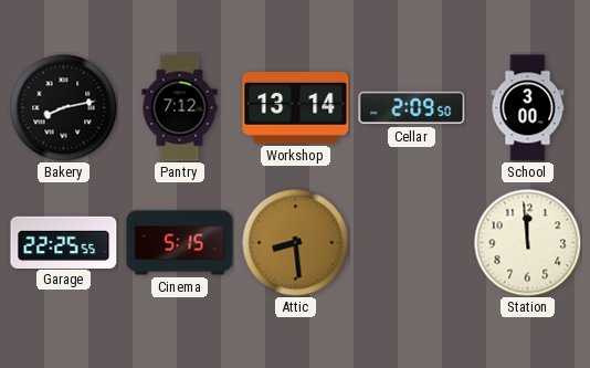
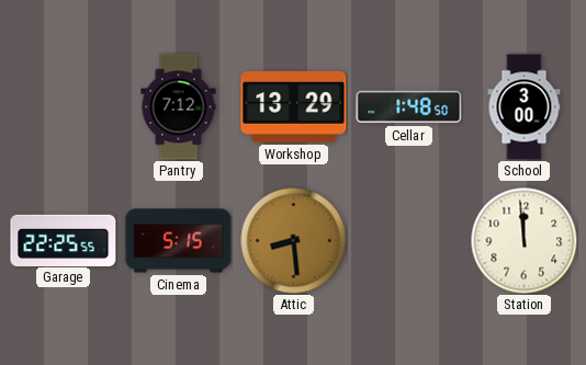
Bakery: 8:13 -> none (63, 107)
Workshop: 13:14 -> 13:29 (294, 106)
Cellar: 2:09 -> 1:48 (409, 107)
